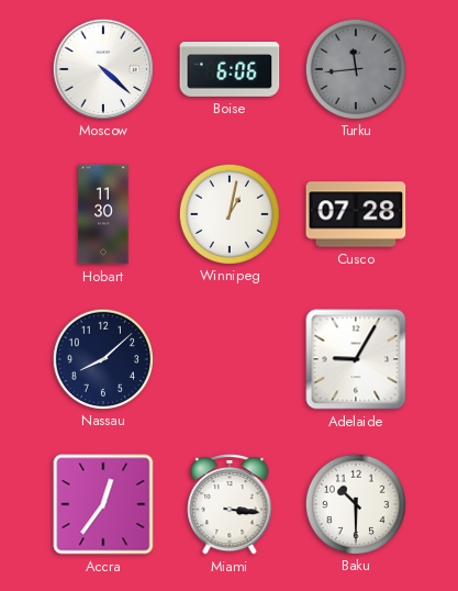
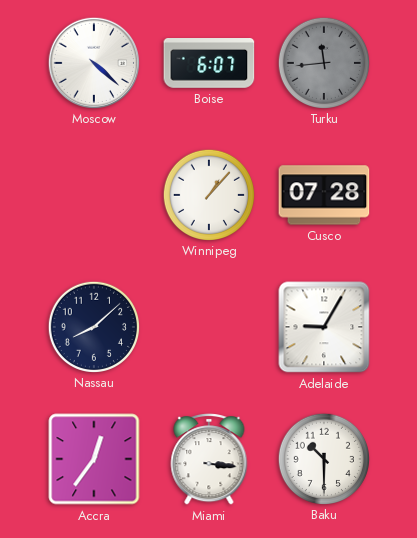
Boise: 6:06 -> 6:07 (209, 64)
Hobart: 11:30 -> none (103, 214)
Winnipeg: 1:02 -> 1:07 (208, 194)
